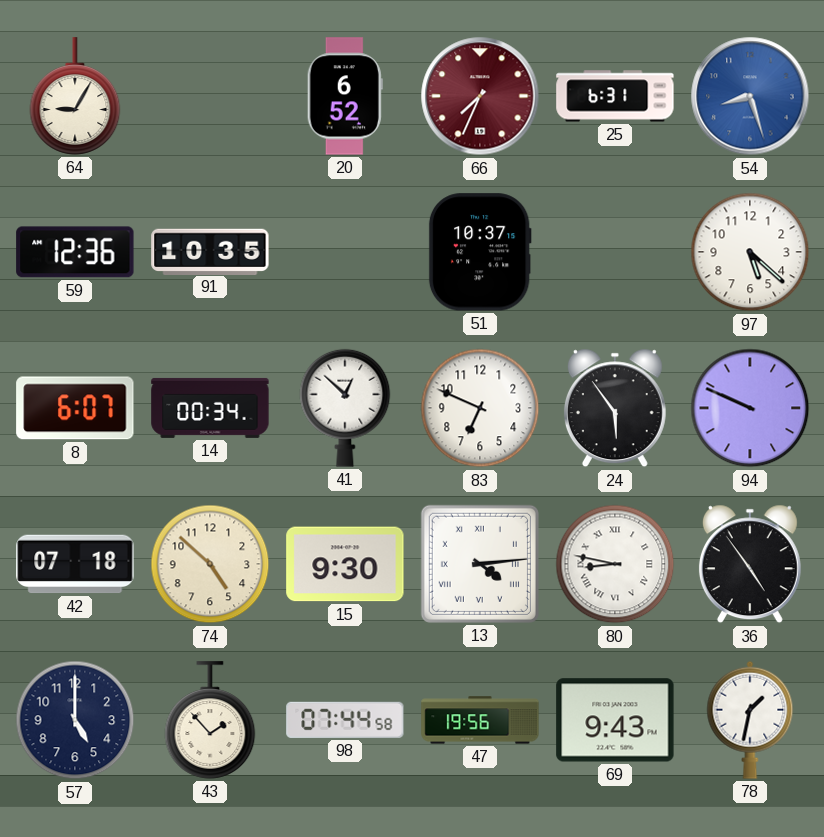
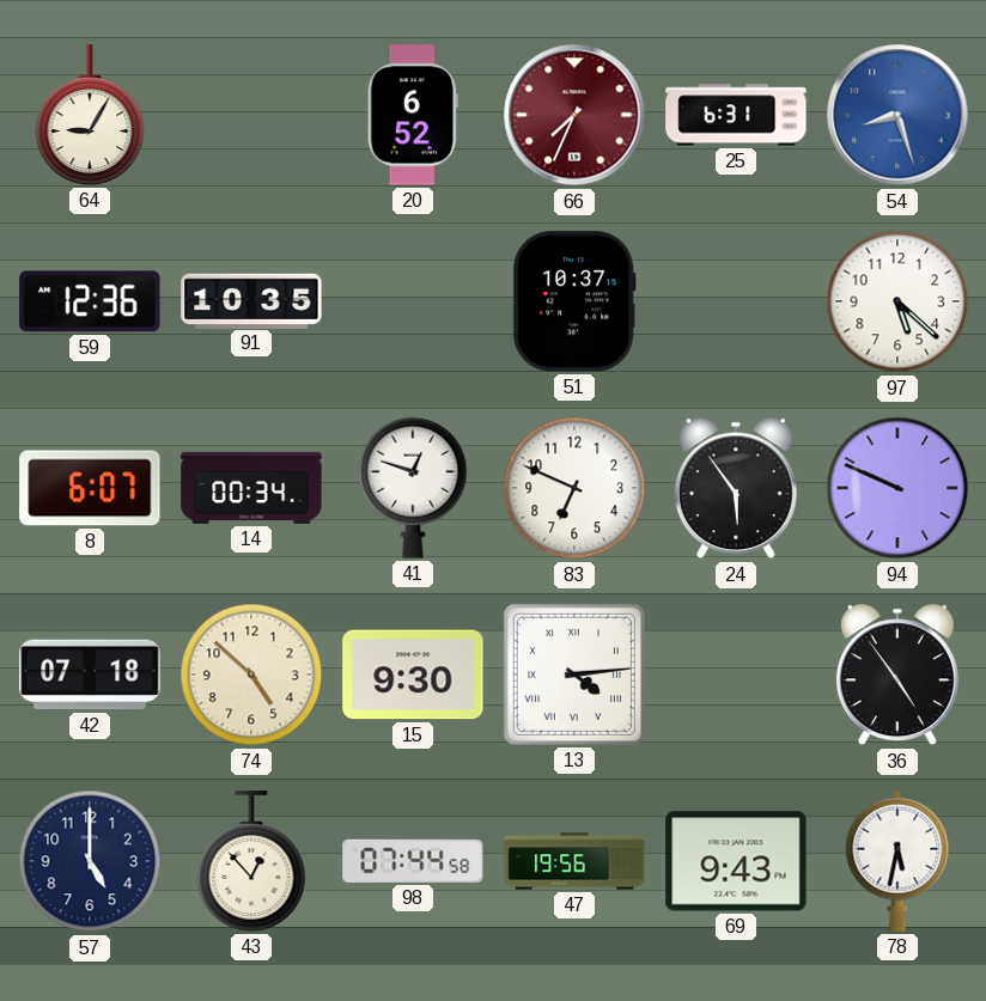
41: 12:52 -> 12:48 (413, 488)
80: 8:47 -> none (615, 564)
43: 1:53 -> 12:53 (251, 861)
78: 1:32 -> 5:32 (897, 861)
